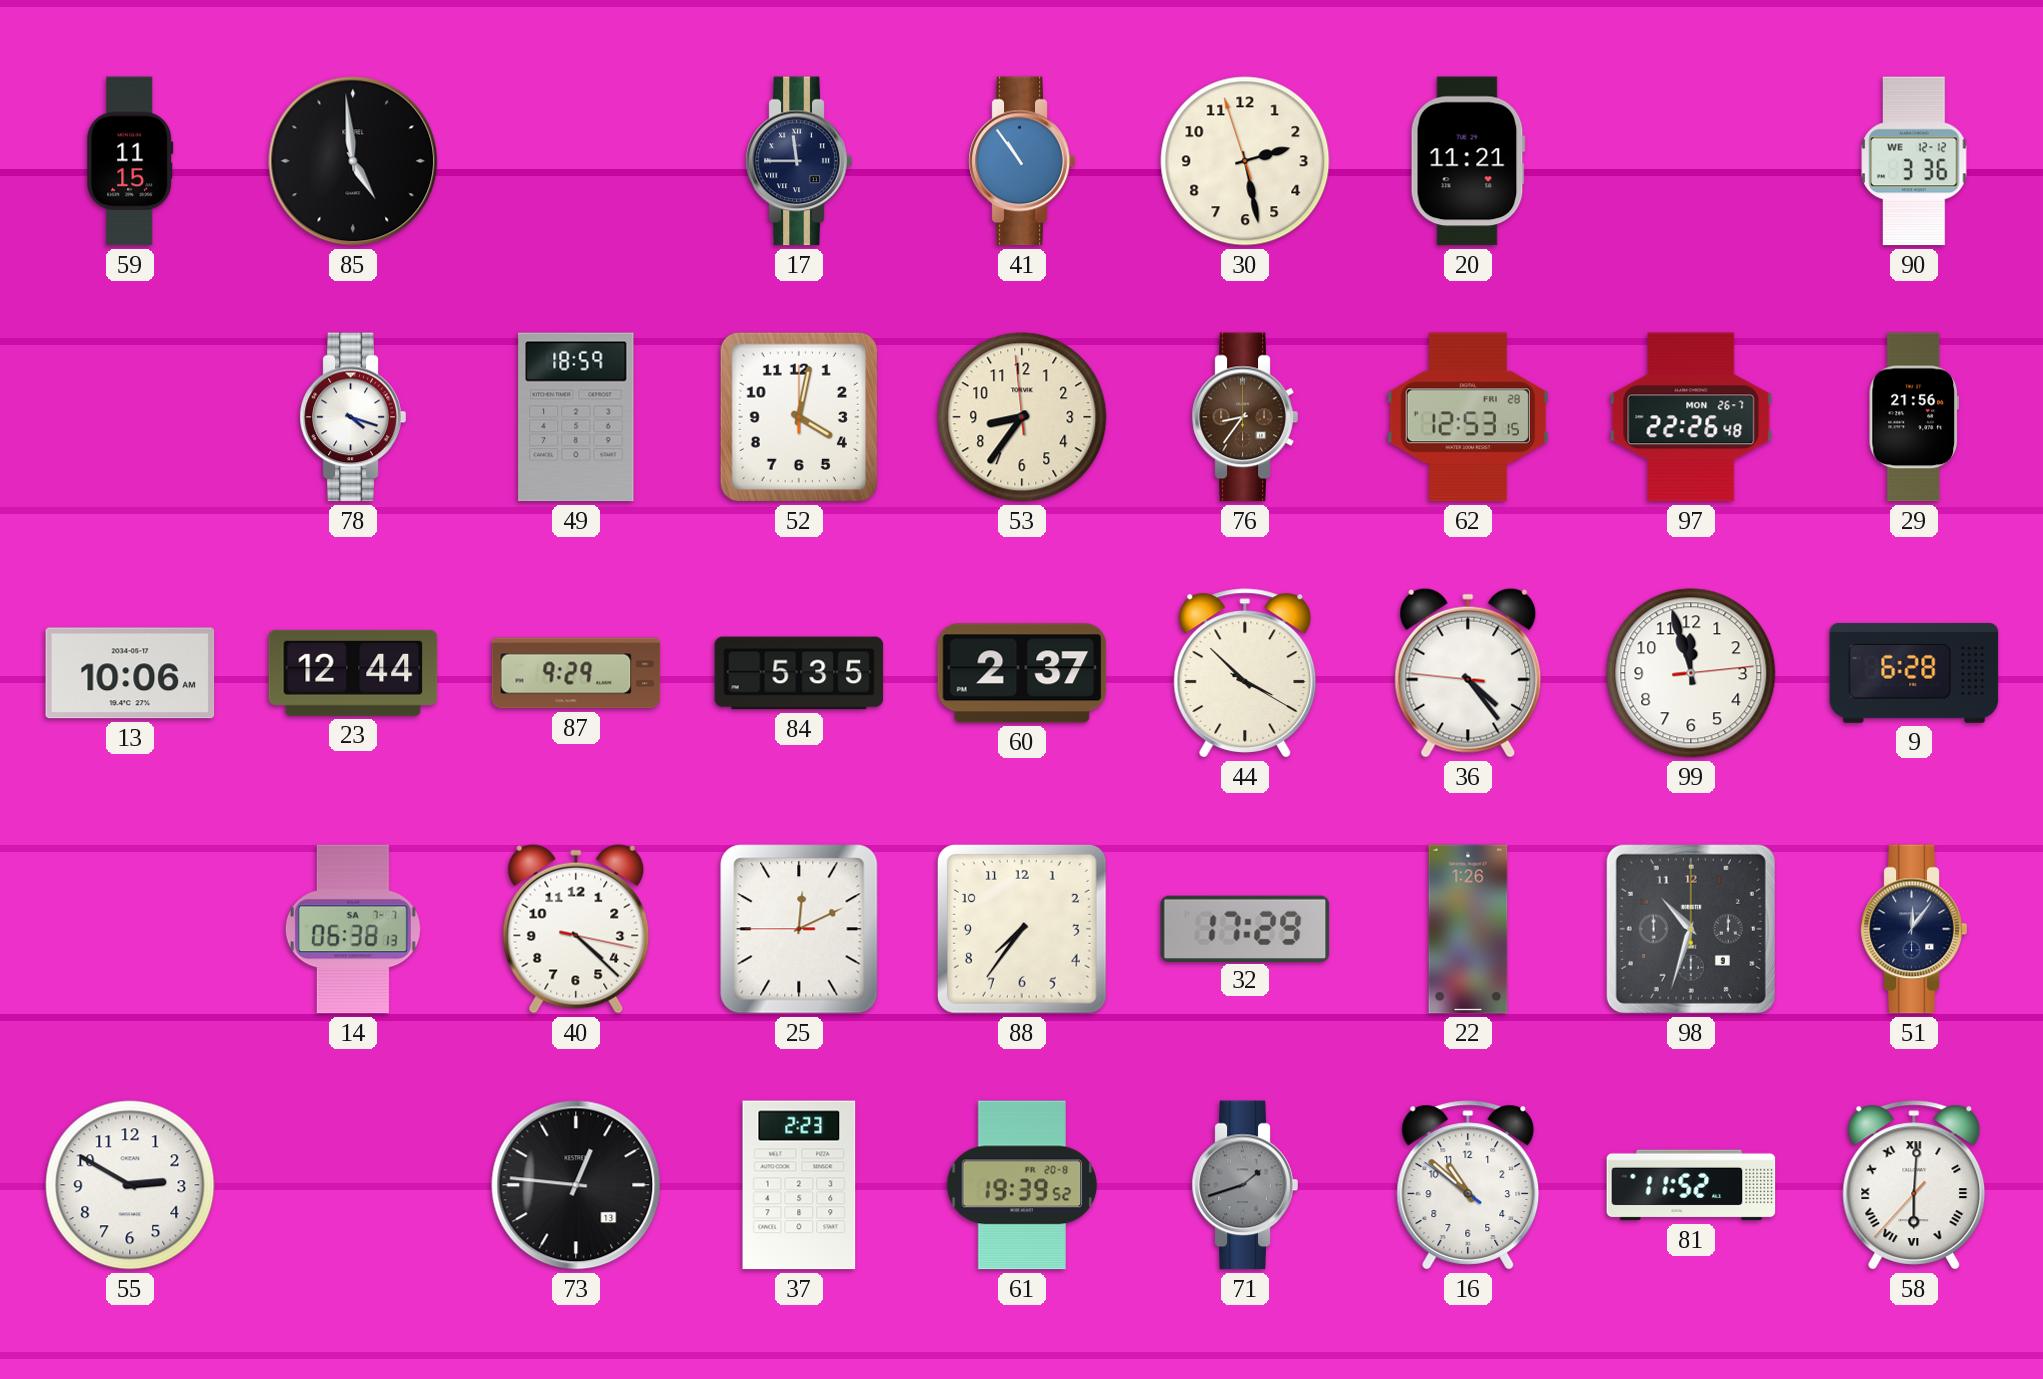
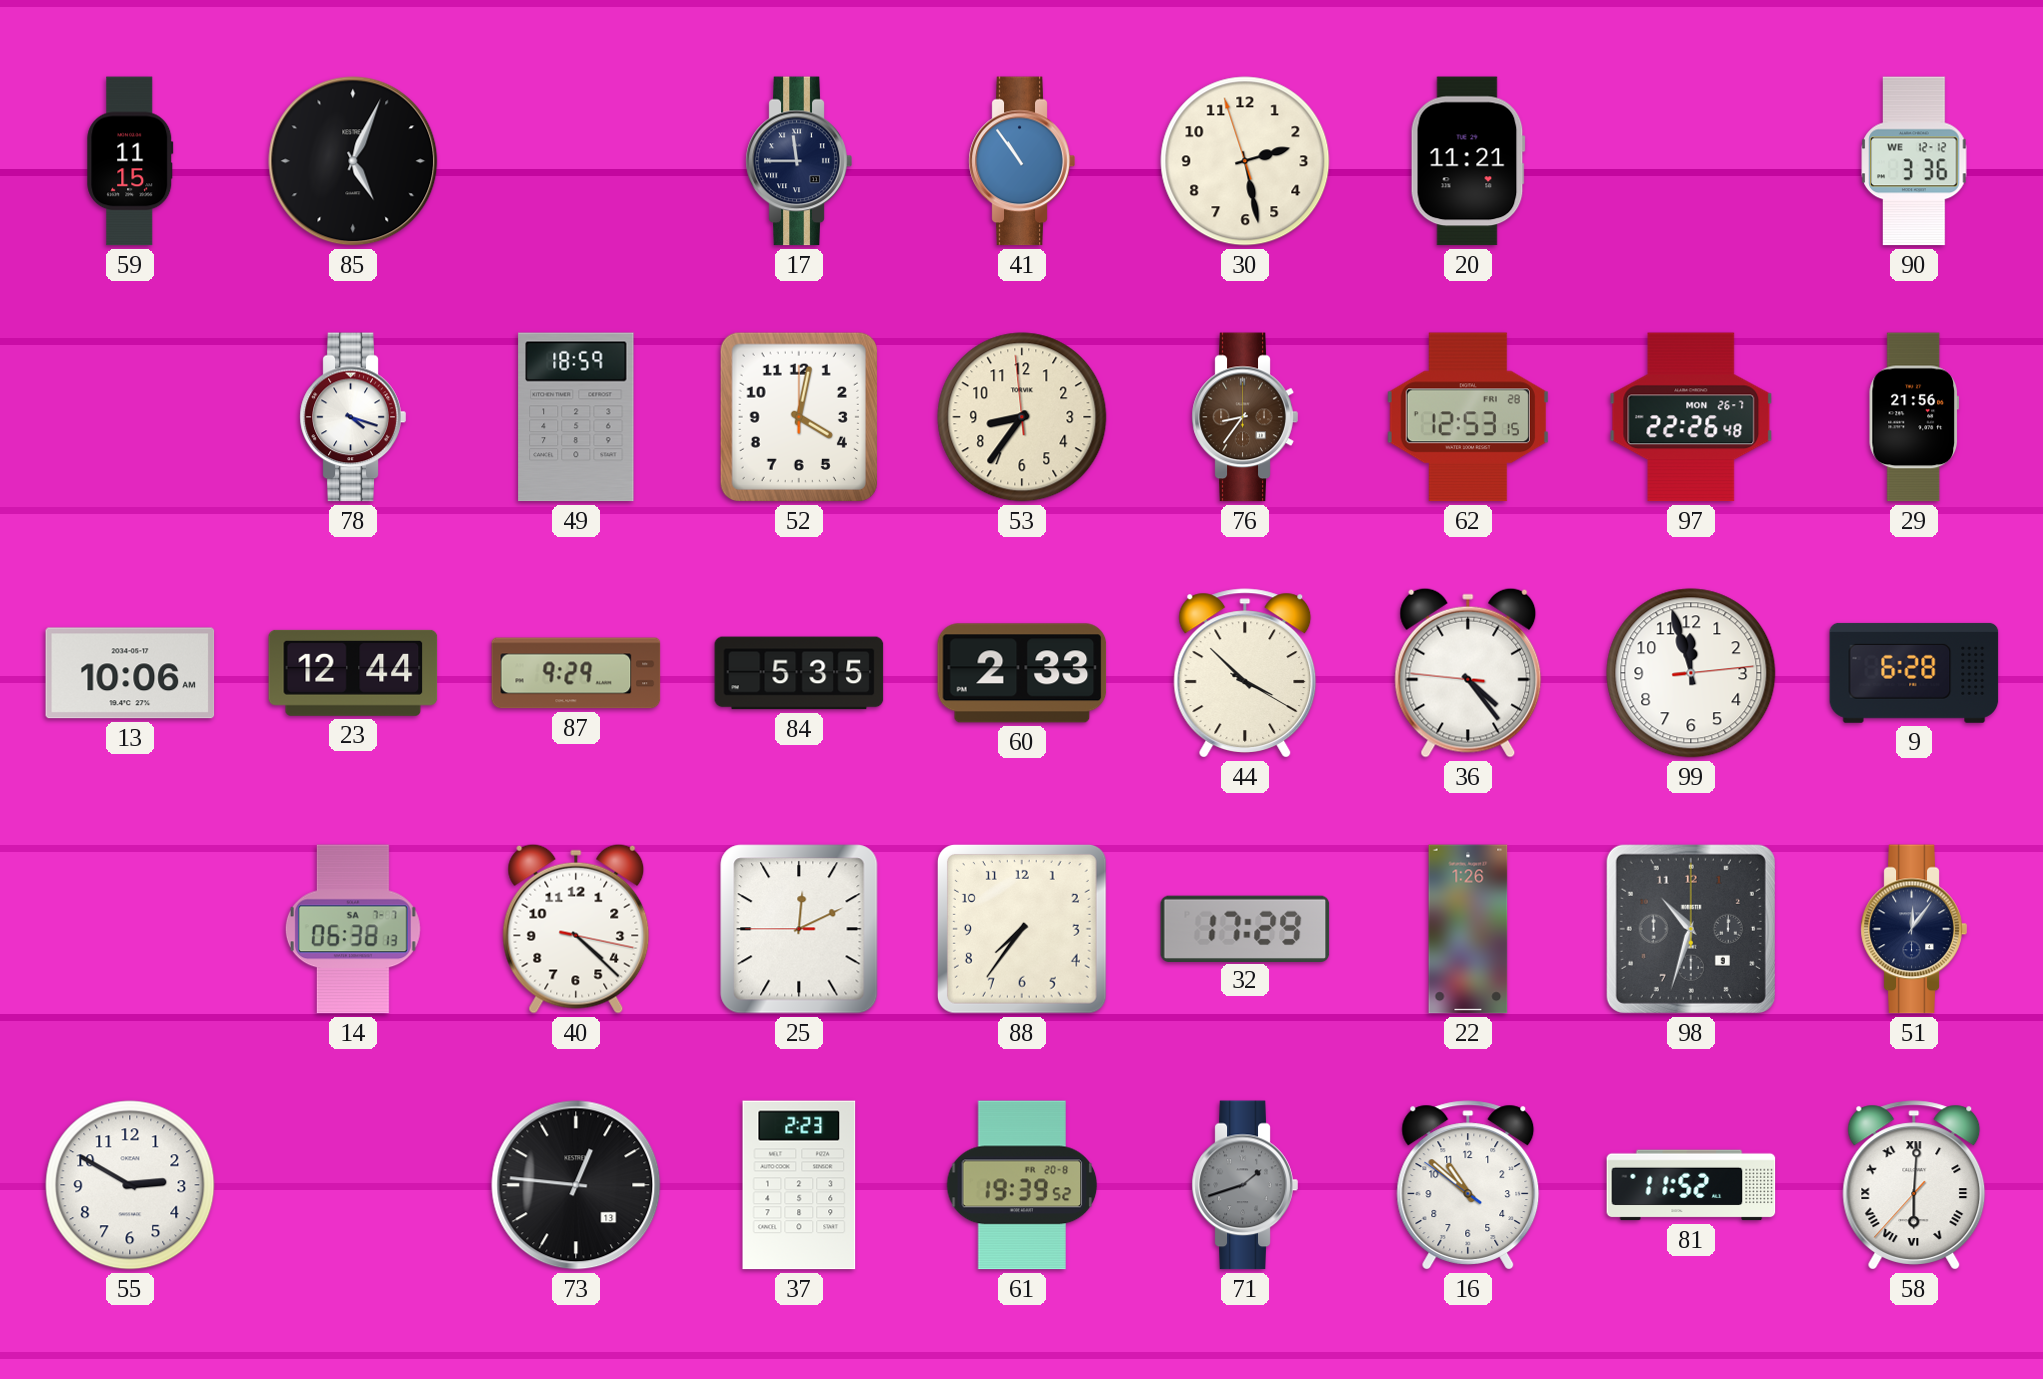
85: 4:59 -> 5:04 (353, 161)
60: 2:37 -> 2:33 (1022, 673)
